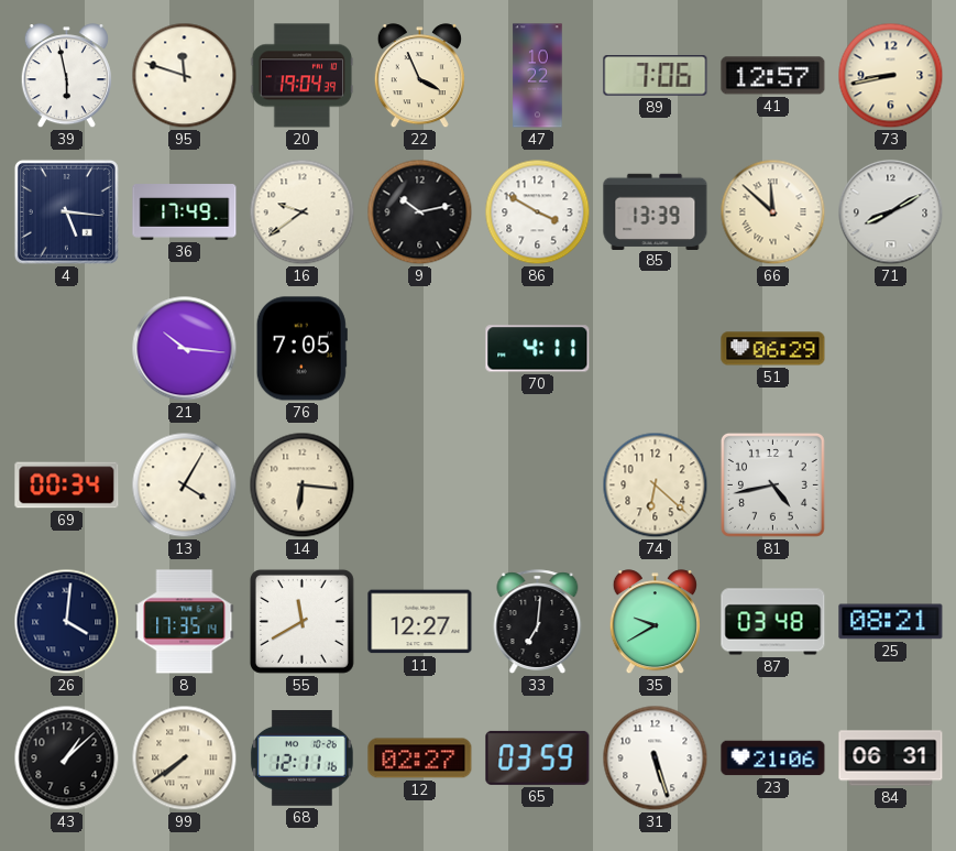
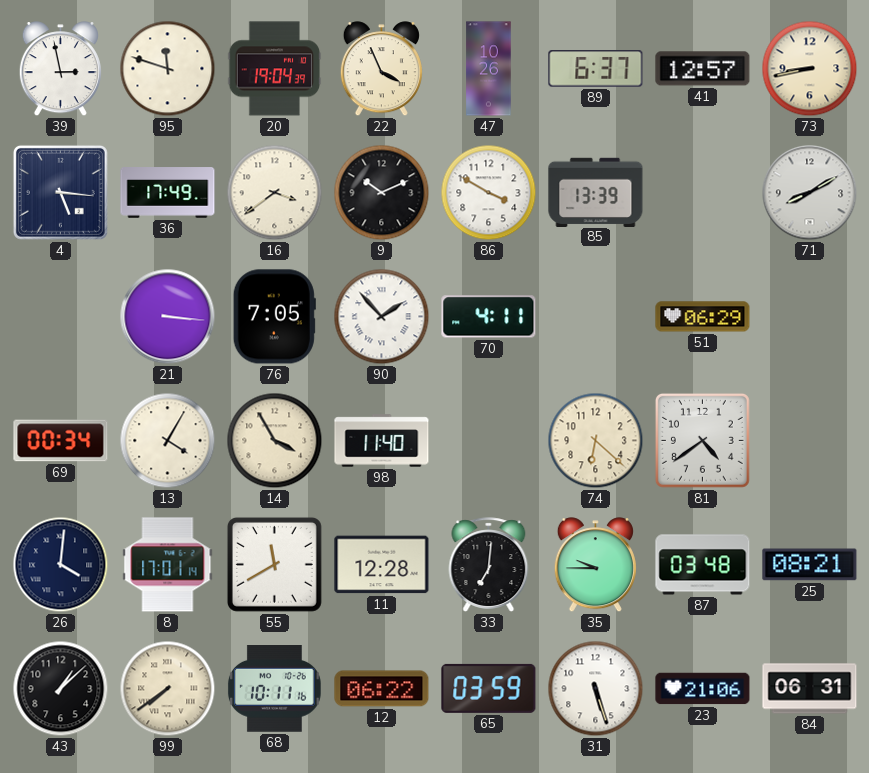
39: 5:58 -> 2:58 (60, 69)
47: 10:22 -> 10:26 (489, 69)
89: 7:06 -> 6:37 (596, 69)
16: 9:39 -> 3:39 (275, 193)
9: 10:13 -> 10:11 (382, 193)
66: 11:52 -> none (773, 212)
21: 10:16 -> 3:16 (168, 317)
90: none -> 1:53 (382, 317)
14: 6:16 -> 3:55 (275, 441)
98: none -> 11:40 (382, 441)
81: 4:43 -> 4:39 (702, 440)
8: 17:35 -> 17:01 (168, 565)
11: 12:27 -> 12:28 (382, 565)
35: 9:40 -> 9:45 (595, 565)
68: 12:11 -> 10:11 (274, 689)
12: 02:27 -> 06:22 (382, 689)
